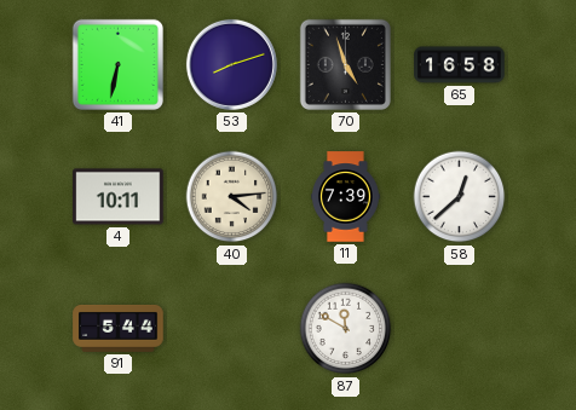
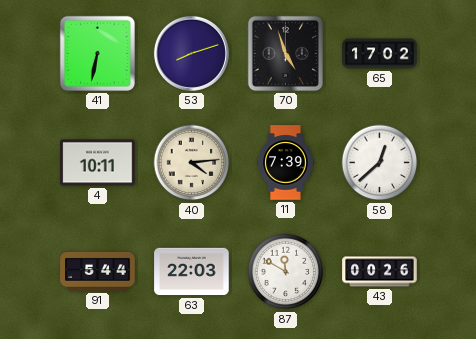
65: 16:58 -> 17:02 (380, 54)
63: none -> 22:03 (192, 272)
43: none -> 00:26 (380, 272)
